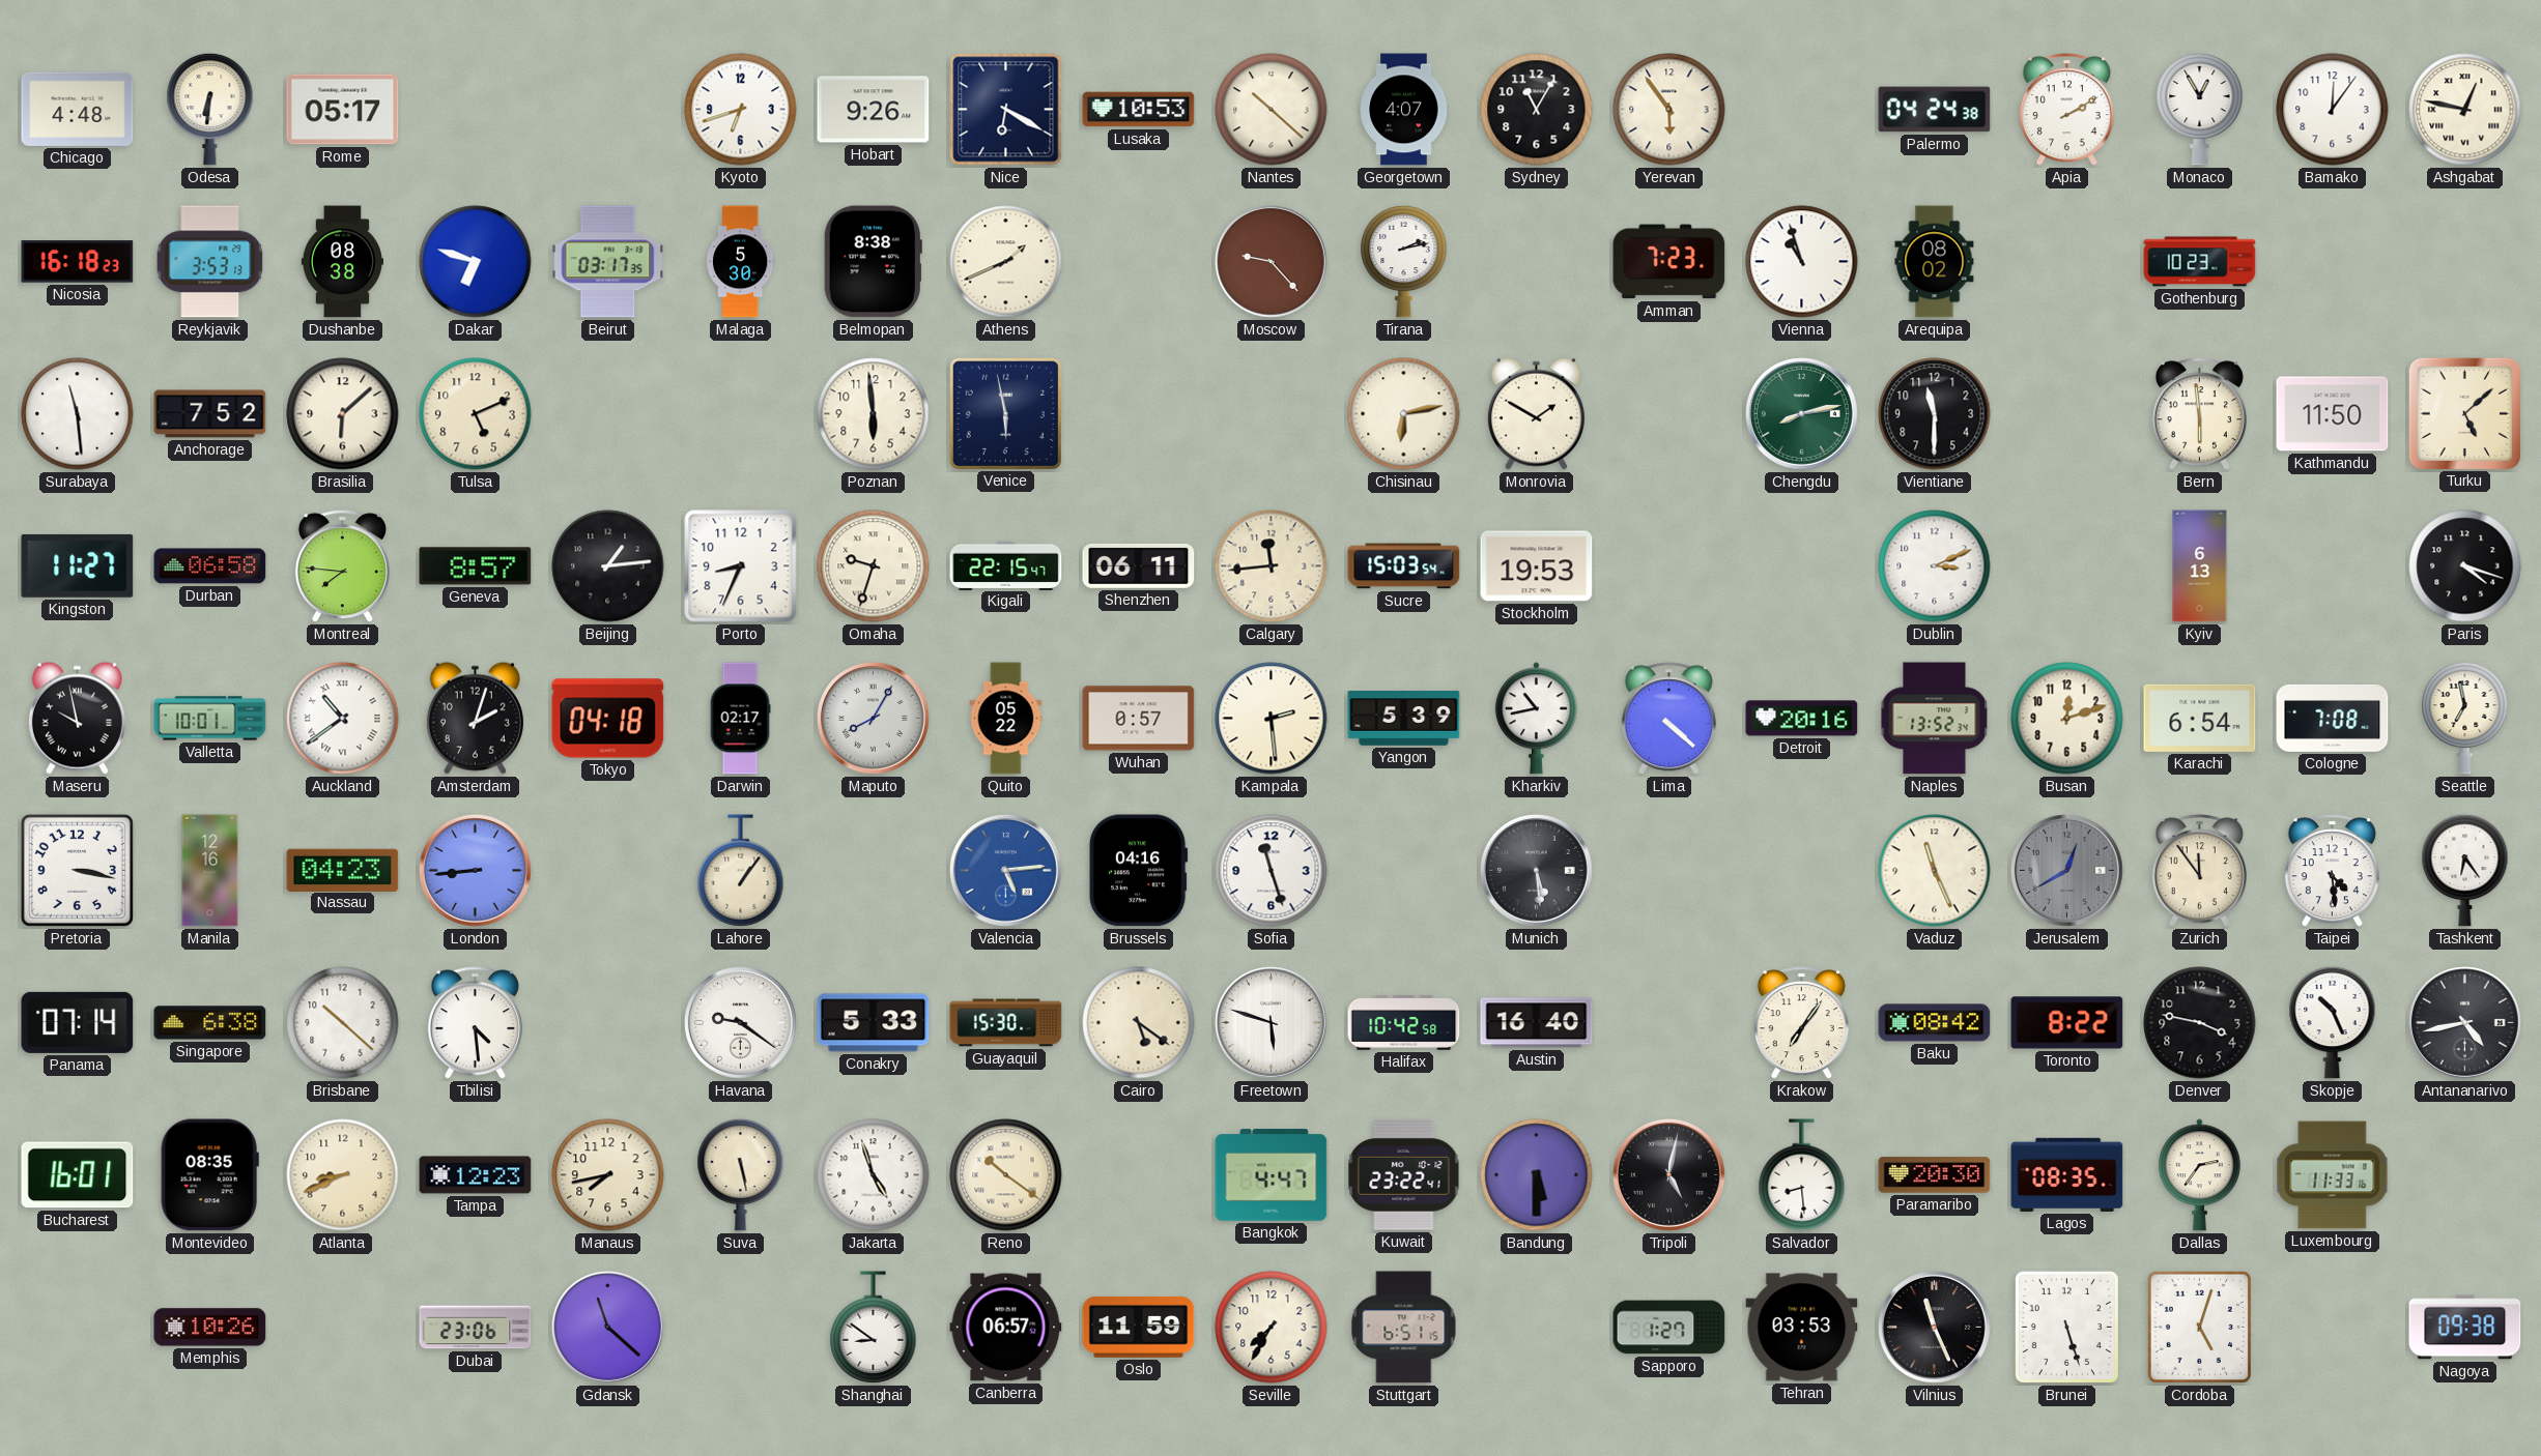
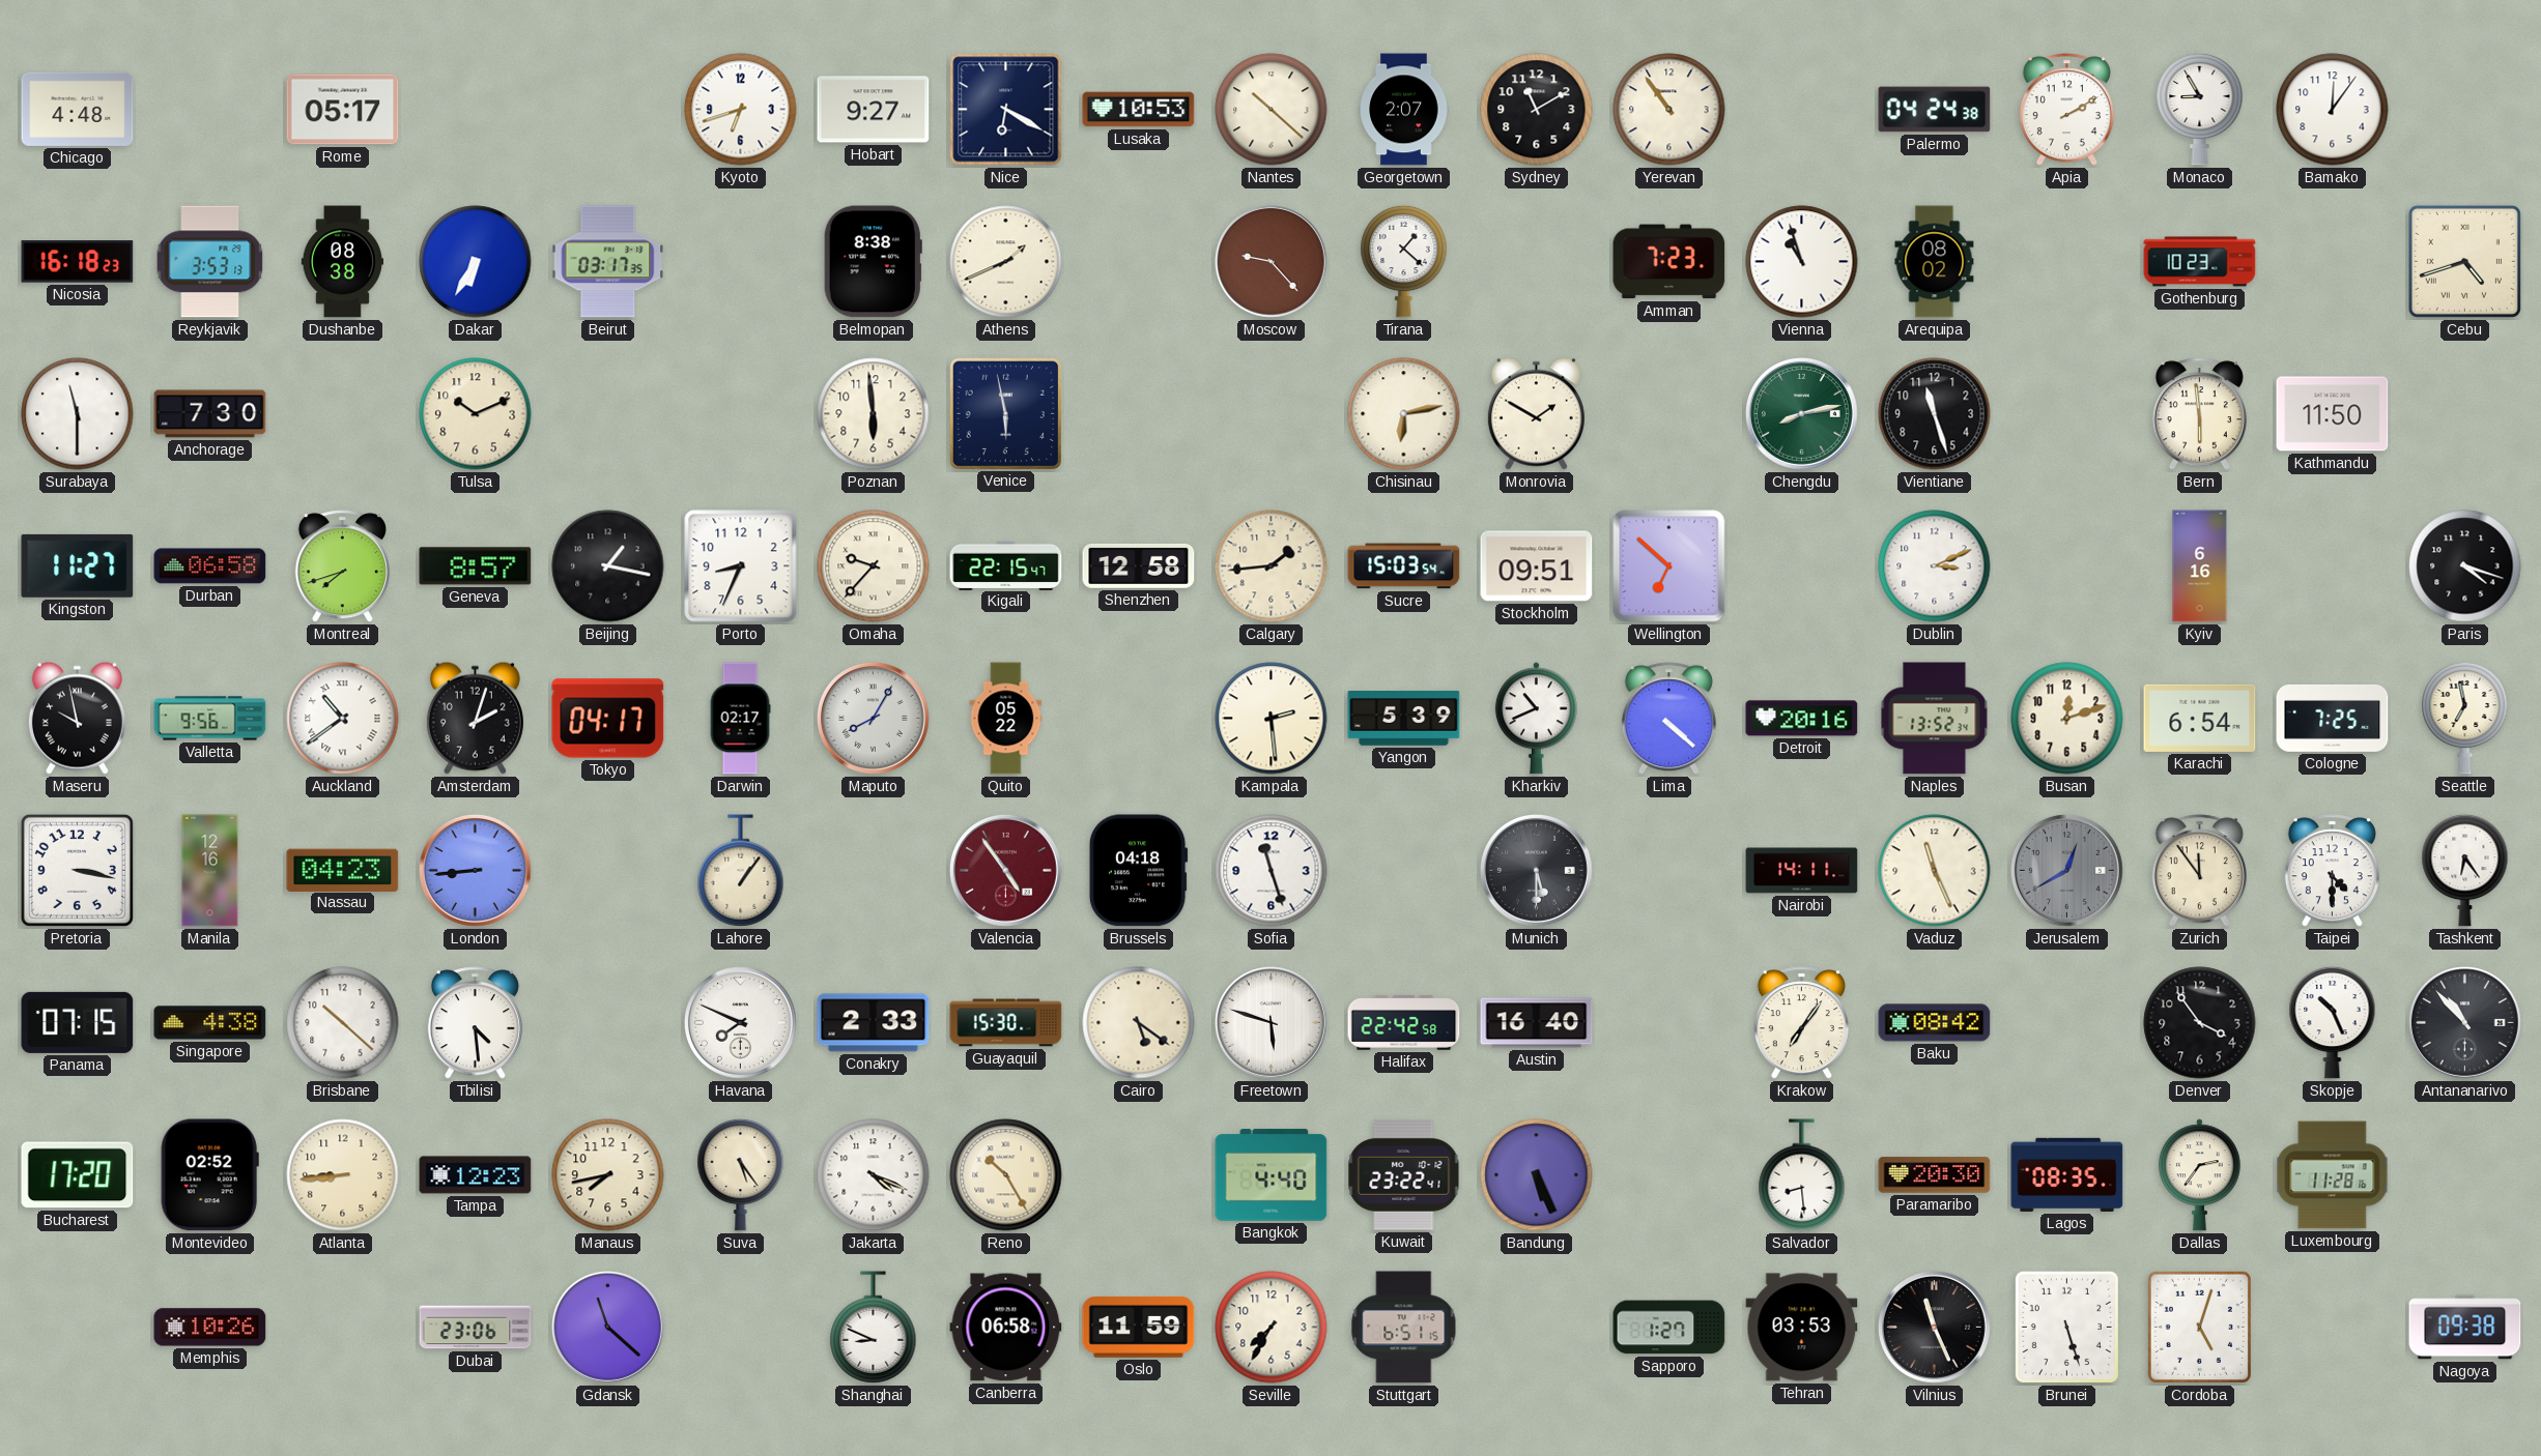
Odesa: 6:31 -> none (210, 109)
Hobart: 9:26 -> 9:27 (874, 110)
Georgetown: 4:07 -> 2:07 (1404, 110)
Sydney: 11:05 -> 11:10 (1537, 110)
Yerevan: 5:54 -> 10:54 (1669, 110)
Monaco: 12:55 -> 8:55 (2200, 109)
Ashgabat: 12:47 -> none (2465, 110)
Dakar: 6:48 -> 6:35 (476, 262)
Malaga: 5:30 -> none (740, 262)
Tirana: 2:13 -> 1:22 (1404, 261)
Cebu: none -> 4:42 (2464, 261)
Surabaya: 11:29 -> 11:30 (78, 414)
Anchorage: 7:52 -> 7:30 (210, 414)
Brasilia: 6:08 -> none (343, 414)
Tulsa: 5:11 -> 10:11 (476, 414)
Vientiane: 11:30 -> 11:27 (1935, 414)
Turku: 5:08 -> none (2464, 413)
Montreal: 7:46 -> 7:42 (342, 566)
Beijing: 1:14 -> 1:17 (608, 566)
Omaha: 9:33 -> 9:37 (874, 566)
Shenzhen: 06:11 -> 12:58 (1139, 565)
Calgary: 11:44 -> 1:44 (1272, 566)
Stockholm: 19:53 -> 09:51 (1537, 566)
Wellington: none -> 6:52 (1669, 566)
Kyiv: 6:13 -> 6:16 (2200, 566)
Valletta: 10:01 -> 9:56 (210, 719)
Tokyo: 04:18 -> 04:17 (608, 719)
Wuhan: 0:57 -> none (1139, 719)
Kharkiv: 10:43 -> 10:41 (1536, 719)
Cologne: 7:08 -> 7:25 (2333, 718)
Valencia: 5:14 -> 4:54 (1005, 871)
Valencia dial: blue -> burgundy (1005, 871)
Brussels: 04:16 -> 04:18 (1138, 871)
Munich: 5:29 -> 5:30 (1536, 871)
Nairobi: none -> 14:11 (1802, 871)
Taipei: 4:29 -> 4:30 (2332, 871)
Panama: 07:14 -> 07:15 (78, 1022)
Singapore: 6:38 -> 4:38 (210, 1023)
Havana: 9:21 -> 7:49 (740, 1023)
Conakry: 5:33 -> 2:33 (874, 1023)
Halifax: 10:42 -> 22:42 (1404, 1023)
Toronto: 8:22 -> none (2067, 1023)
Denver: 3:47 -> 3:54 (2200, 1023)
Antananarivo: 4:43 -> 10:53 (2464, 1023)
Bucharest: 16:01 -> 17:20 (78, 1175)
Montevideo: 08:35 -> 02:52 (209, 1175)
Atlanta: 8:41 -> 8:44 (343, 1175)
Suva: 5:28 -> 5:24 (741, 1174)
Jakarta: 4:57 -> 4:19 (874, 1175)
Reno: 10:21 -> 10:25 (1006, 1175)
Bangkok: 4:47 -> 4:40 (1272, 1175)
Bandung: 5:30 -> 5:26 (1537, 1175)
Tripoli: 5:02 -> none (1668, 1175)
Luxembourg: 11:33 -> 11:28 (2333, 1175)
Shanghai: 8:51 -> 8:49 (874, 1328)
Canberra: 06:57 -> 06:58 (1006, 1328)
